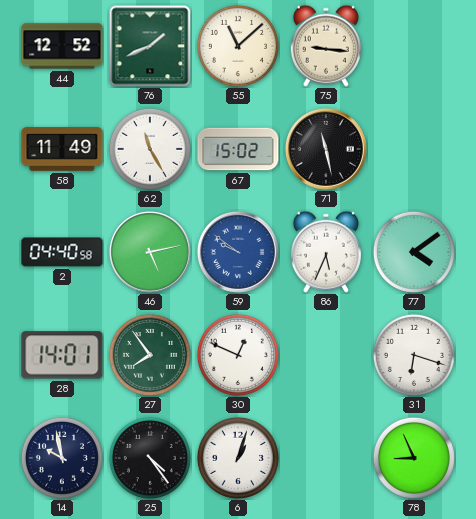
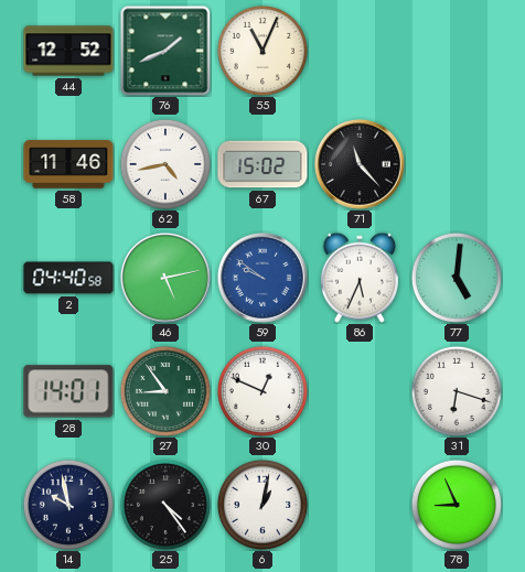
55: 11:08 -> 11:04 (262, 51)
75: 9:16 -> none (326, 46)
58: 11:49 -> 11:46 (68, 164)
62: 11:25 -> 4:43 (165, 164)
71: 11:28 -> 11:23 (360, 164)
77: 4:09 -> 5:01 (457, 278)
27: 7:54 -> 8:54 (165, 391)
6: 1:03 -> 1:02 (262, 505)
